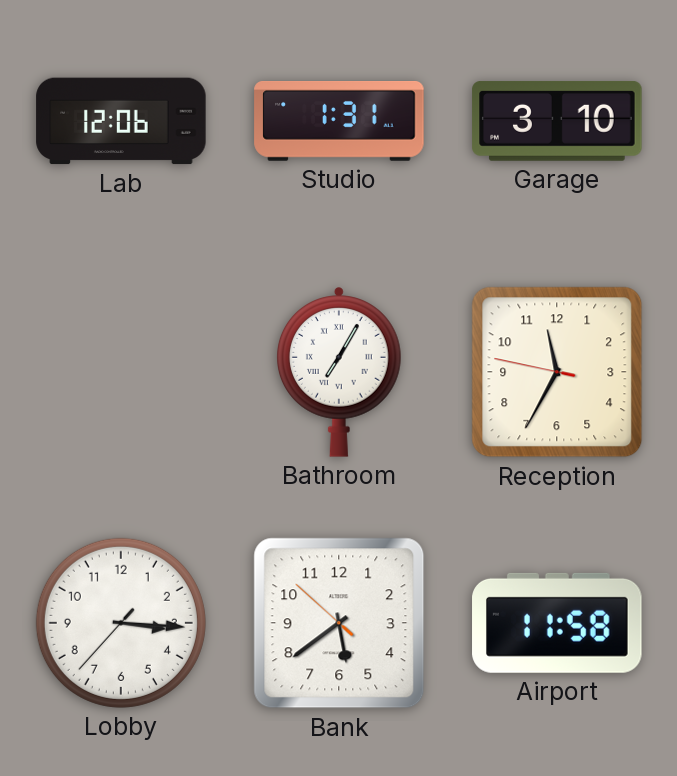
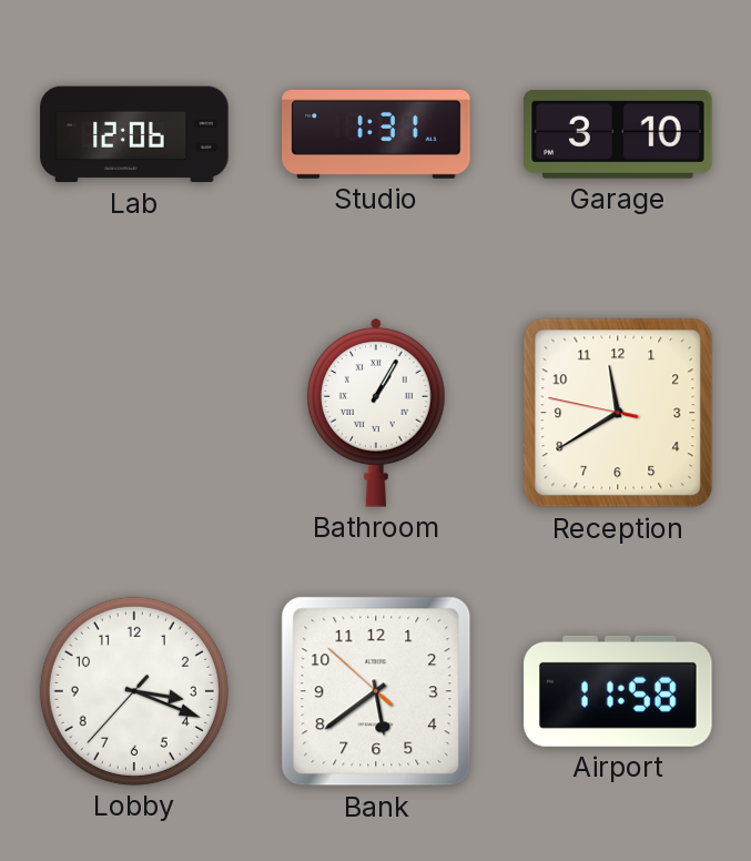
Bathroom: 7:05 -> 1:05 (377, 413)
Reception: 11:34 -> 11:39 (618, 413)
Lobby: 3:15 -> 3:18 (134, 691)
